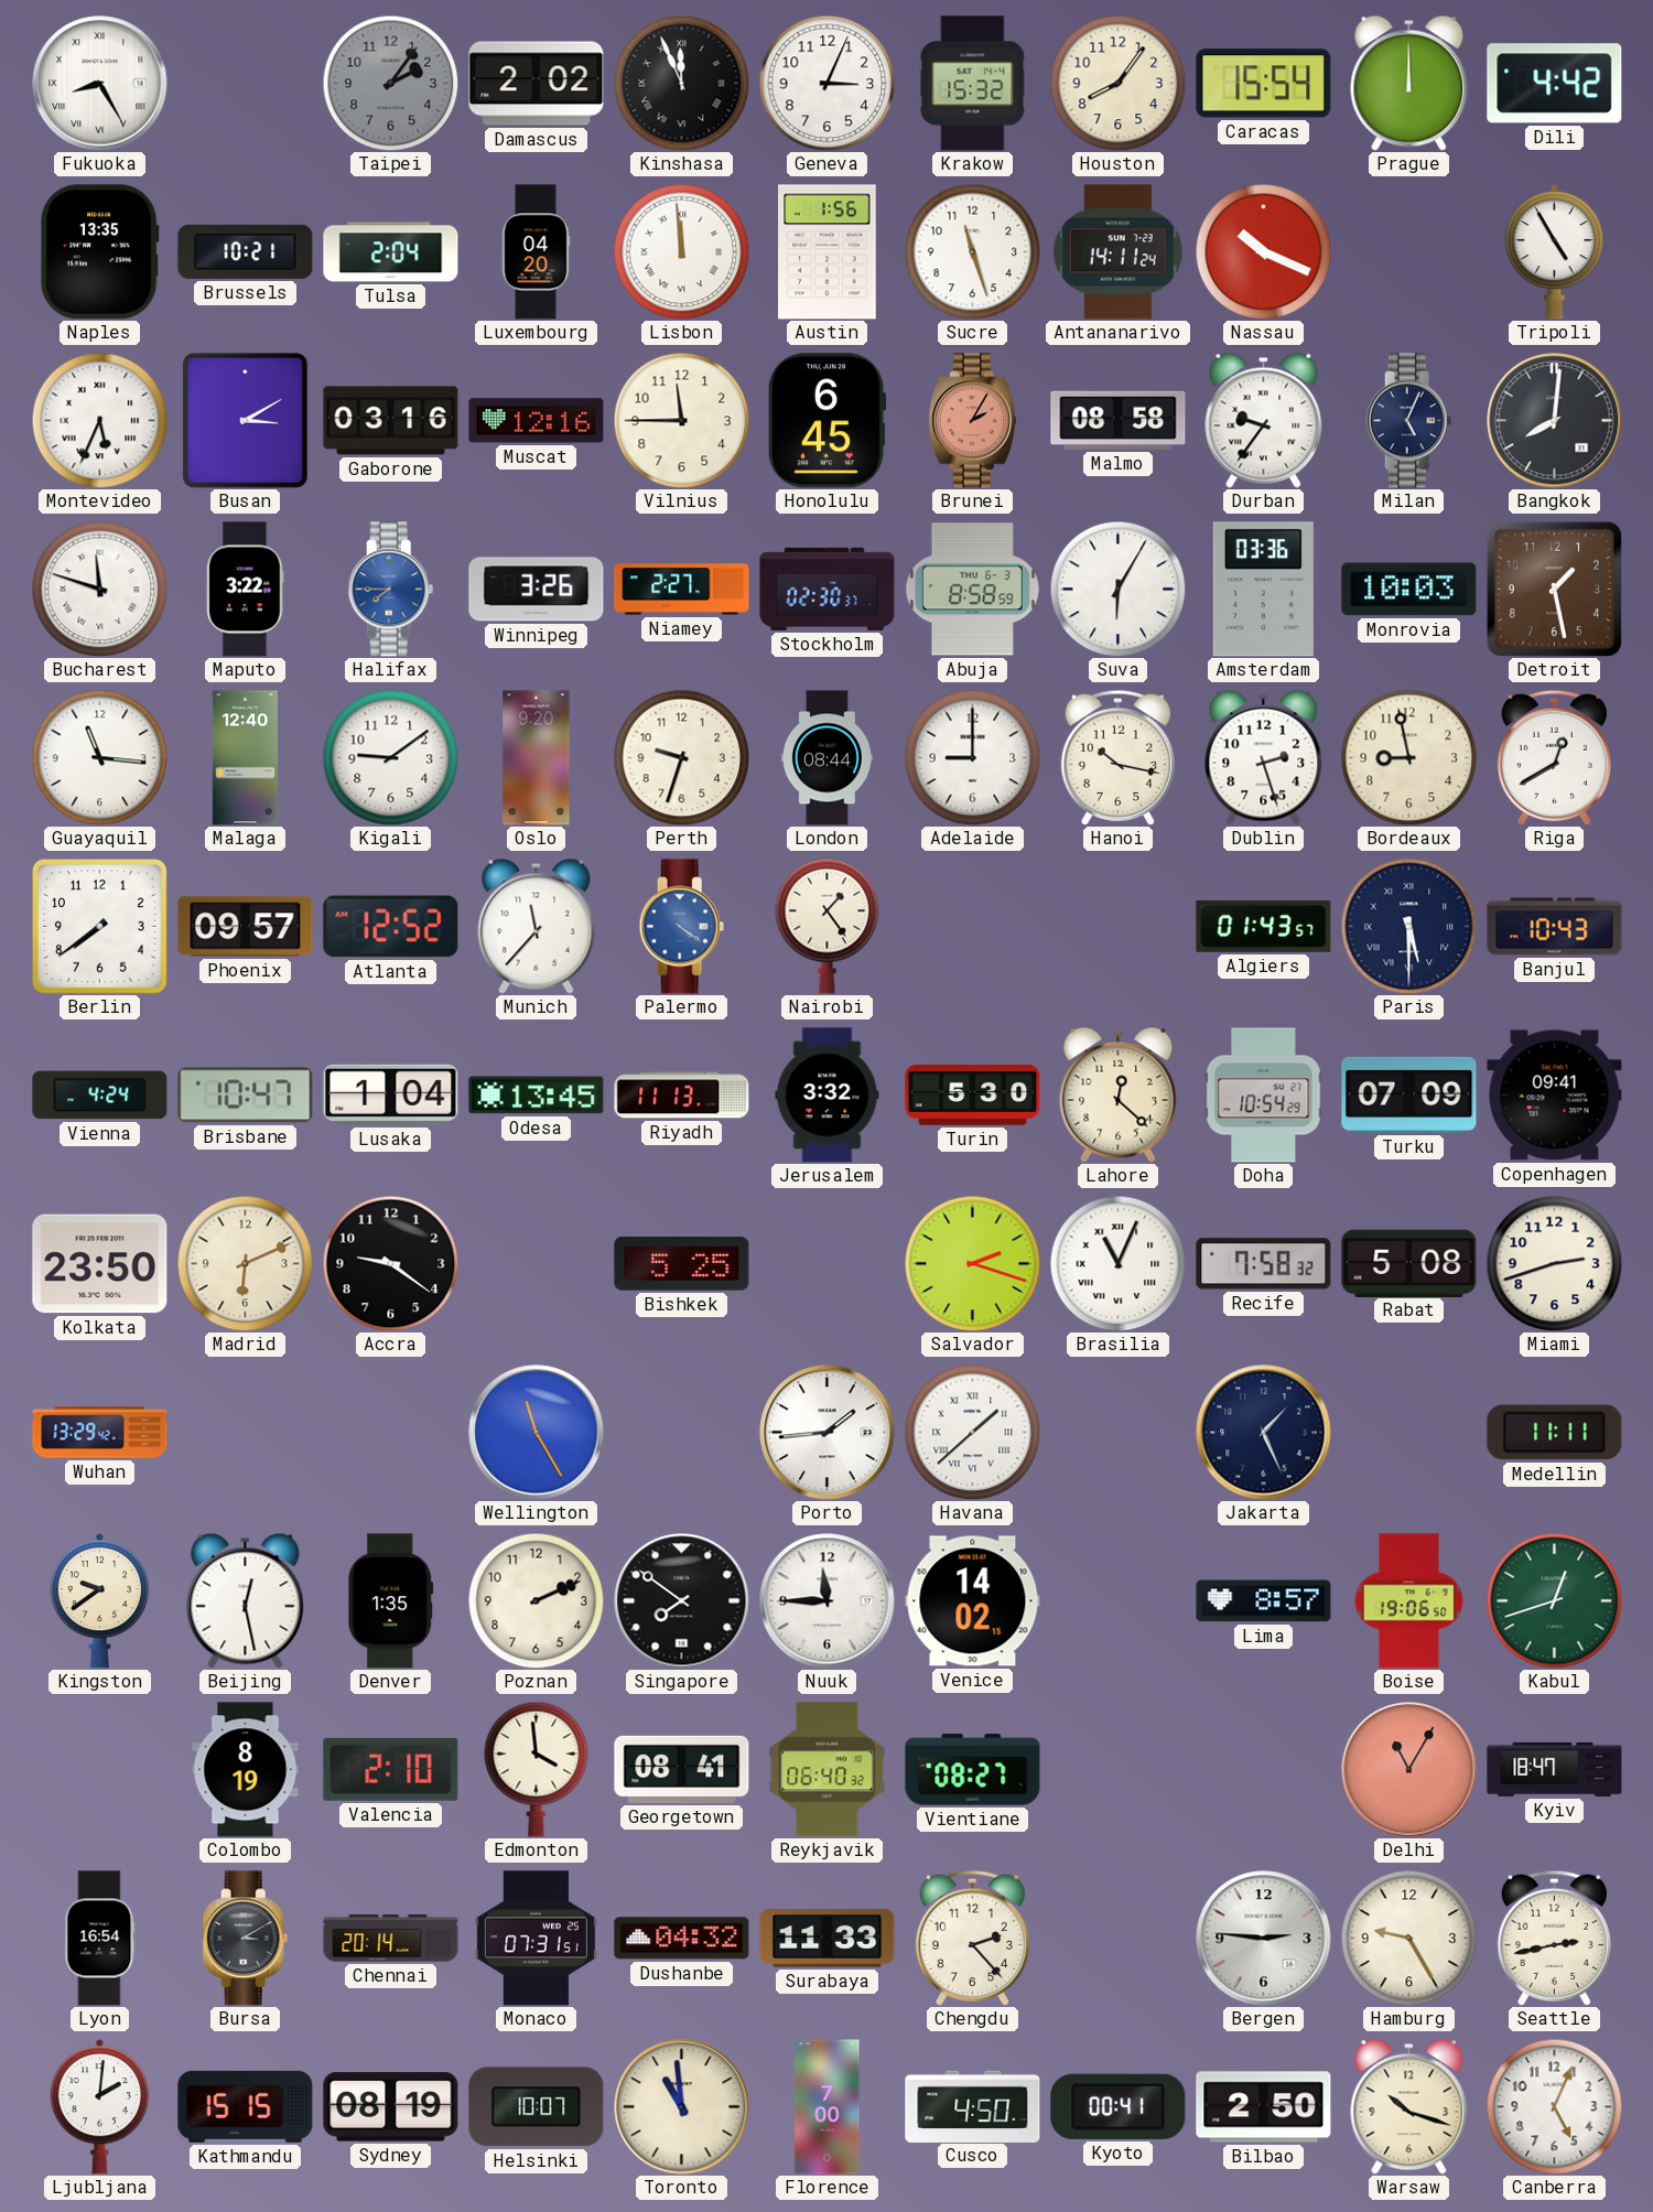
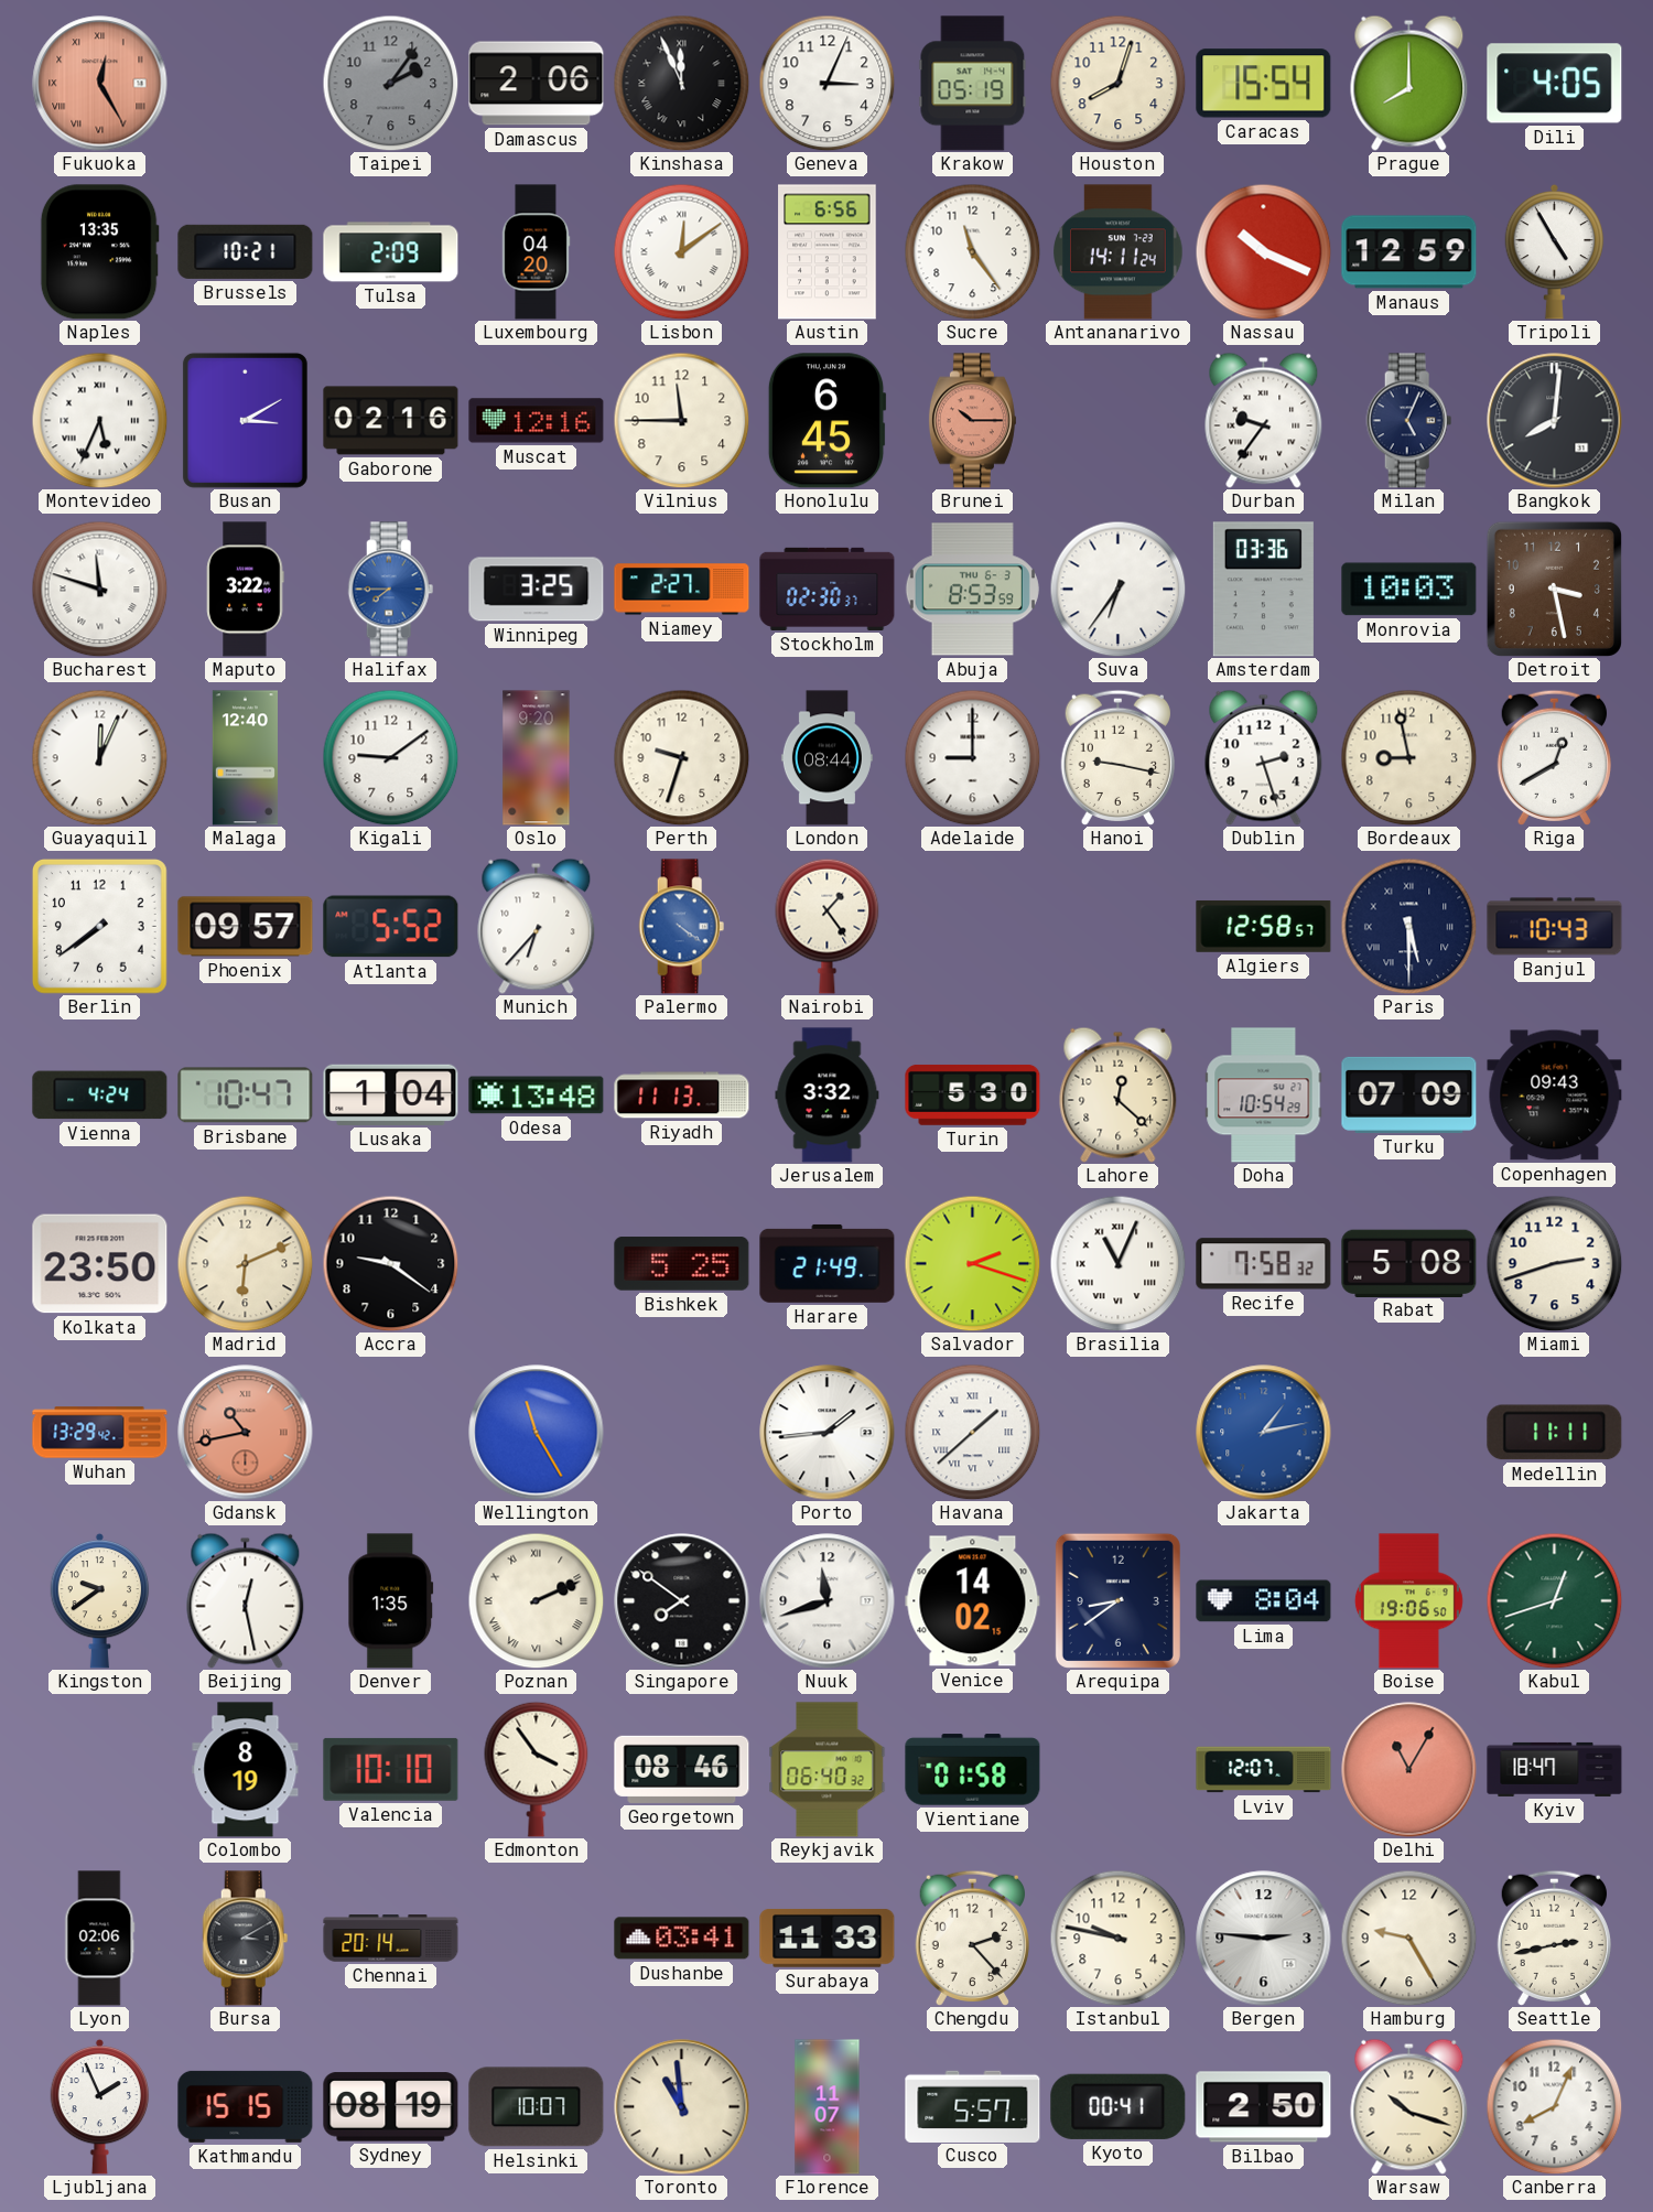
Fukuoka: 8:25 -> 12:25 (100, 84)
Fukuoka dial: white -> salmon (100, 84)
Damascus: 2:02 -> 2:06 (537, 84)
Krakow: 15:32 -> 05:19 (973, 84)
Houston: 8:06 -> 8:03 (1117, 83)
Prague: 12:00 -> 8:00 (1409, 83)
Dili: 4:42 -> 4:05 (1555, 84)
Tulsa: 2:04 -> 2:09 (391, 252)
Lisbon: 11:59 -> 12:09 (681, 251)
Austin: 1:56 -> 6:56 (828, 252)
Sucre: 11:27 -> 11:24 (972, 251)
Manaus: none -> 12:59 (1409, 252)
Gaborone: 03:16 -> 02:16 (391, 421)
Brunei: 2:05 -> 10:15 (972, 421)
Malmo: 08:58 -> none (1119, 420)
Winnipeg: 3:26 -> 3:25 (537, 590)
Abuja: 8:58 -> 8:53 (972, 590)
Suva: 6:05 -> 6:36 (1117, 589)
Detroit: 1:28 -> 3:28 (1554, 589)
Guayaquil: 11:16 -> 12:04 (99, 757)
Hanoi: 10:17 -> 9:17 (1117, 757)
Atlanta: 12:52 -> 5:52 (391, 927)
Munich: 11:37 -> 6:37 (537, 926)
Algiers: 01:43 -> 12:58 (1264, 926)
Odesa: 13:45 -> 13:48 (537, 1096)
Copenhagen: 09:41 -> 09:43 (1555, 1096)
Harare: none -> 21:49 (828, 1263)
Gdansk: none -> 10:43 (246, 1433)
Jakarta: 1:26 -> 1:13 (1264, 1433)
Jakarta dial: navy -> blue (1264, 1433)
Poznan numerals: Arabic -> Roman (536, 1600)
Nuuk: 11:45 -> 11:42 (828, 1601)
Arequipa: none -> 8:39 (1117, 1600)
Lima: 8:57 -> 8:04 (1264, 1601)
Valencia: 2:10 -> 10:10 (391, 1769)
Edmonton: 3:59 -> 3:54 (537, 1769)
Georgetown: 08:41 -> 08:46 (682, 1769)
Vientiane: 08:27 -> 01:58 (973, 1770)
Lviv: none -> 12:07 (1264, 1770)
Lyon: 16:54 -> 02:06 (100, 1939)
Monaco: 07:31 -> none (536, 1939)
Dushanbe: 04:32 -> 03:41 (682, 1939)
Istanbul: none -> 9:47 (1117, 1938)
Ljubljana: 2:01 -> 1:56 (100, 2106)
Florence: 7:00 -> 11:07 (828, 2107)
Cusco: 4:50 -> 5:57 (973, 2106)
Canberra: 5:04 -> 8:04 (1554, 2106)
